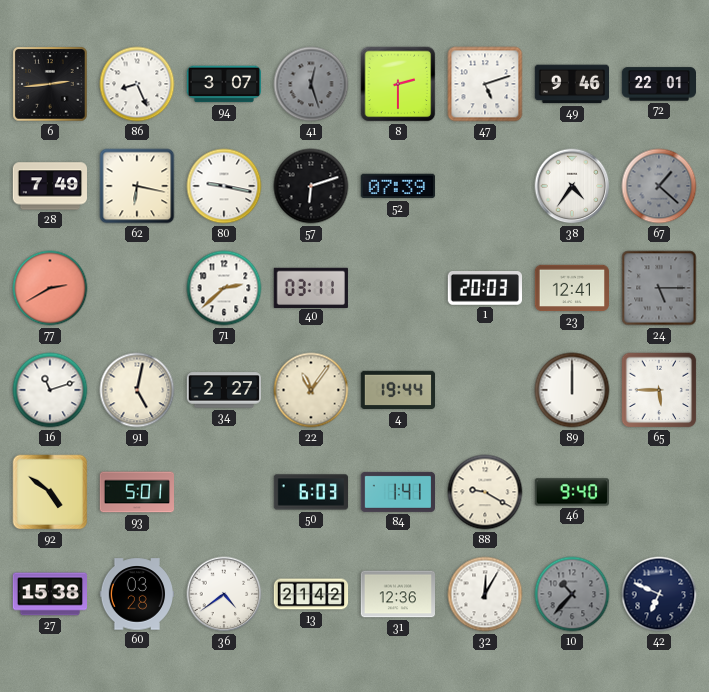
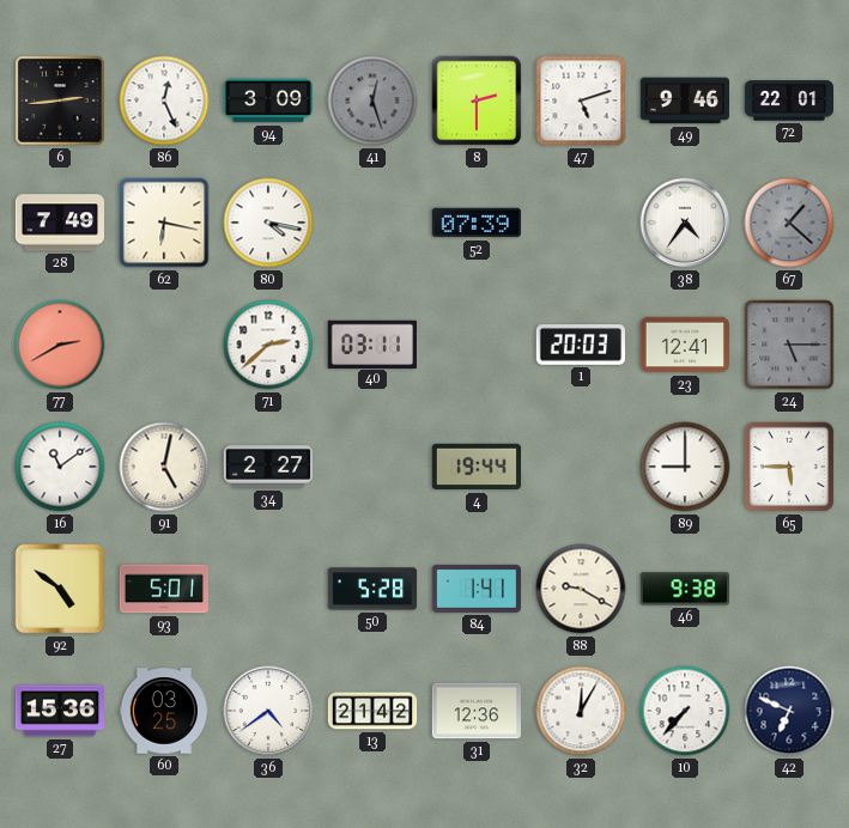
86: 8:26 -> 12:26 (164, 101)
94: 3:07 -> 3:09 (267, 101)
80: 9:17 -> 4:17 (268, 223)
57: 6:12 -> none (311, 186)
16: 11:12 -> 11:09 (60, 467)
22: 11:06 -> none (311, 390)
89: 12:00 -> 9:00 (685, 467)
50: 6:03 -> 5:28 (372, 589)
46: 9:40 -> 9:38 (684, 589)
27: 15:38 -> 15:36 (59, 711)
60: 03:28 -> 03:25 (164, 711)
10: 10:37 -> 7:37 (685, 711)
10 dial: grey -> white (685, 711)
